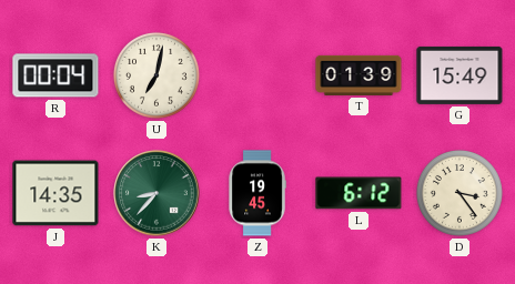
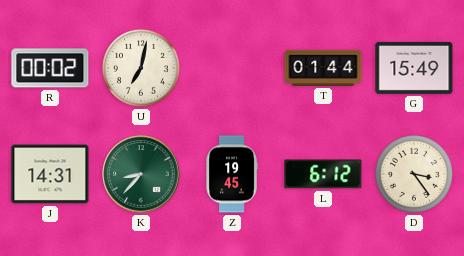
R: 00:04 -> 00:02 (50, 68)
T: 01:39 -> 01:44 (323, 68)
J: 14:35 -> 14:31 (50, 174)
